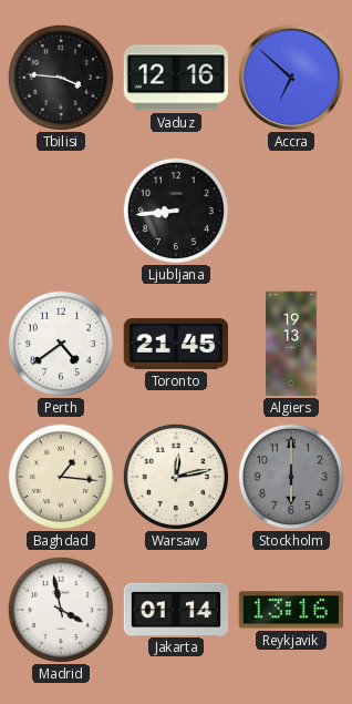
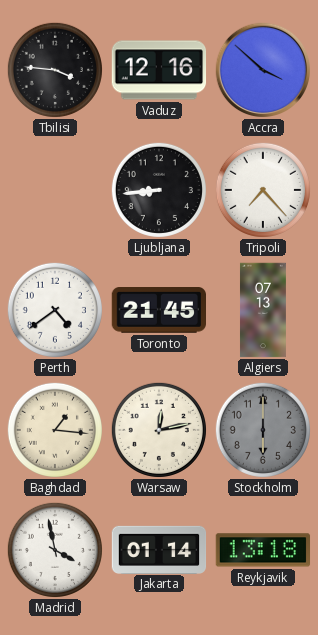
Accra: 6:52 -> 3:52 (263, 70)
Tripoli: none -> 7:23 (263, 190)
Algiers: 19:13 -> 07:13 (263, 310)
Reykjavik: 13:16 -> 13:18 (263, 550)
